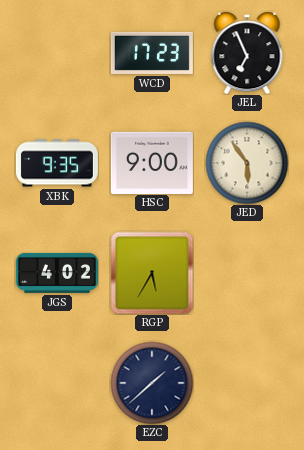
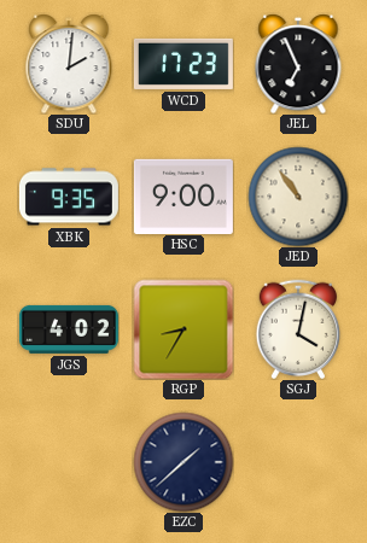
SDU: none -> 2:01 (69, 64)
JED: 5:54 -> 10:54 (298, 197)
RGP: 5:35 -> 8:35 (183, 329)
SGJ: none -> 4:02 (298, 329)
